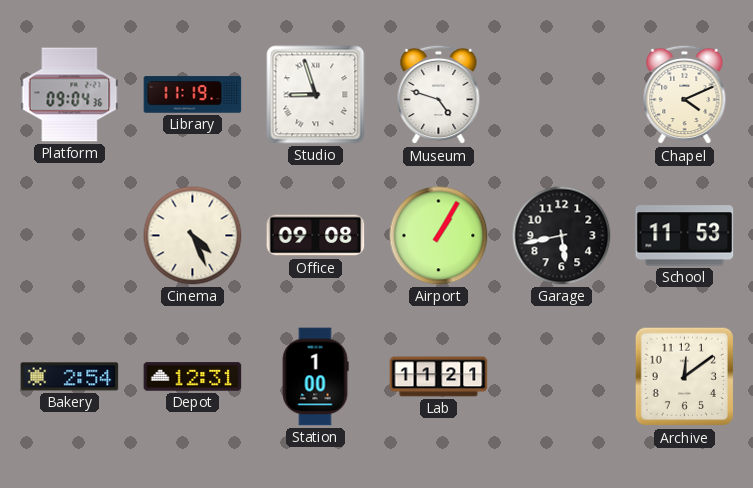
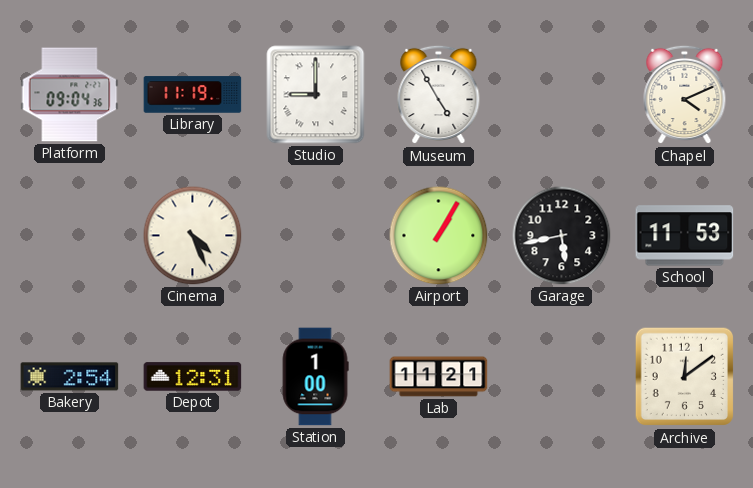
Studio: 8:57 -> 9:00 (316, 95)
Museum: 4:48 -> 4:55 (439, 95)
Office: 09:08 -> none (316, 236)
